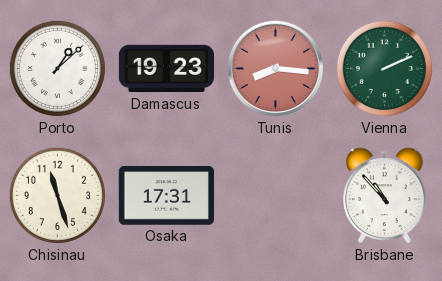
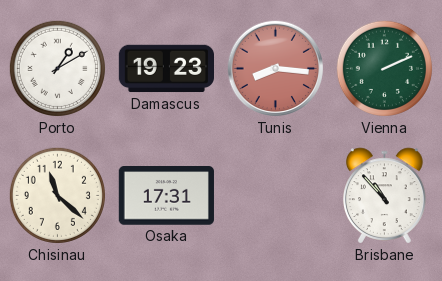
Porto: 1:08 -> 1:10 (57, 68)
Chisinau: 11:27 -> 11:22 (57, 195)
